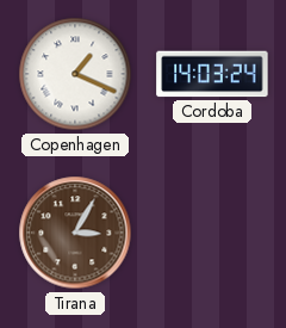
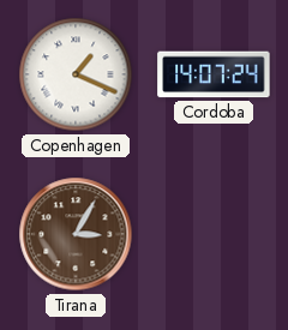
Cordoba: 14:03 -> 14:07 (214, 74)
